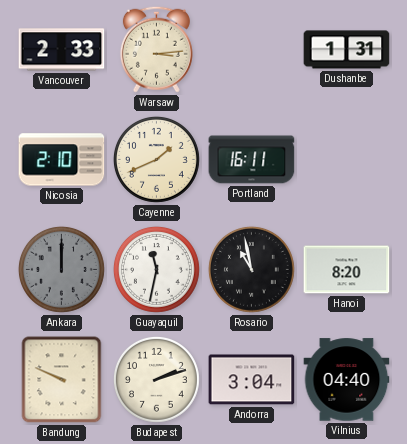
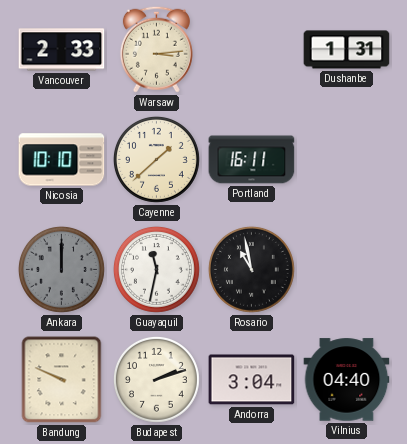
Nicosia: 2:10 -> 10:10 (62, 160)
Cayenne: 1:41 -> 1:38 (156, 159)
Hanoi: 8:20 -> none (347, 270)
